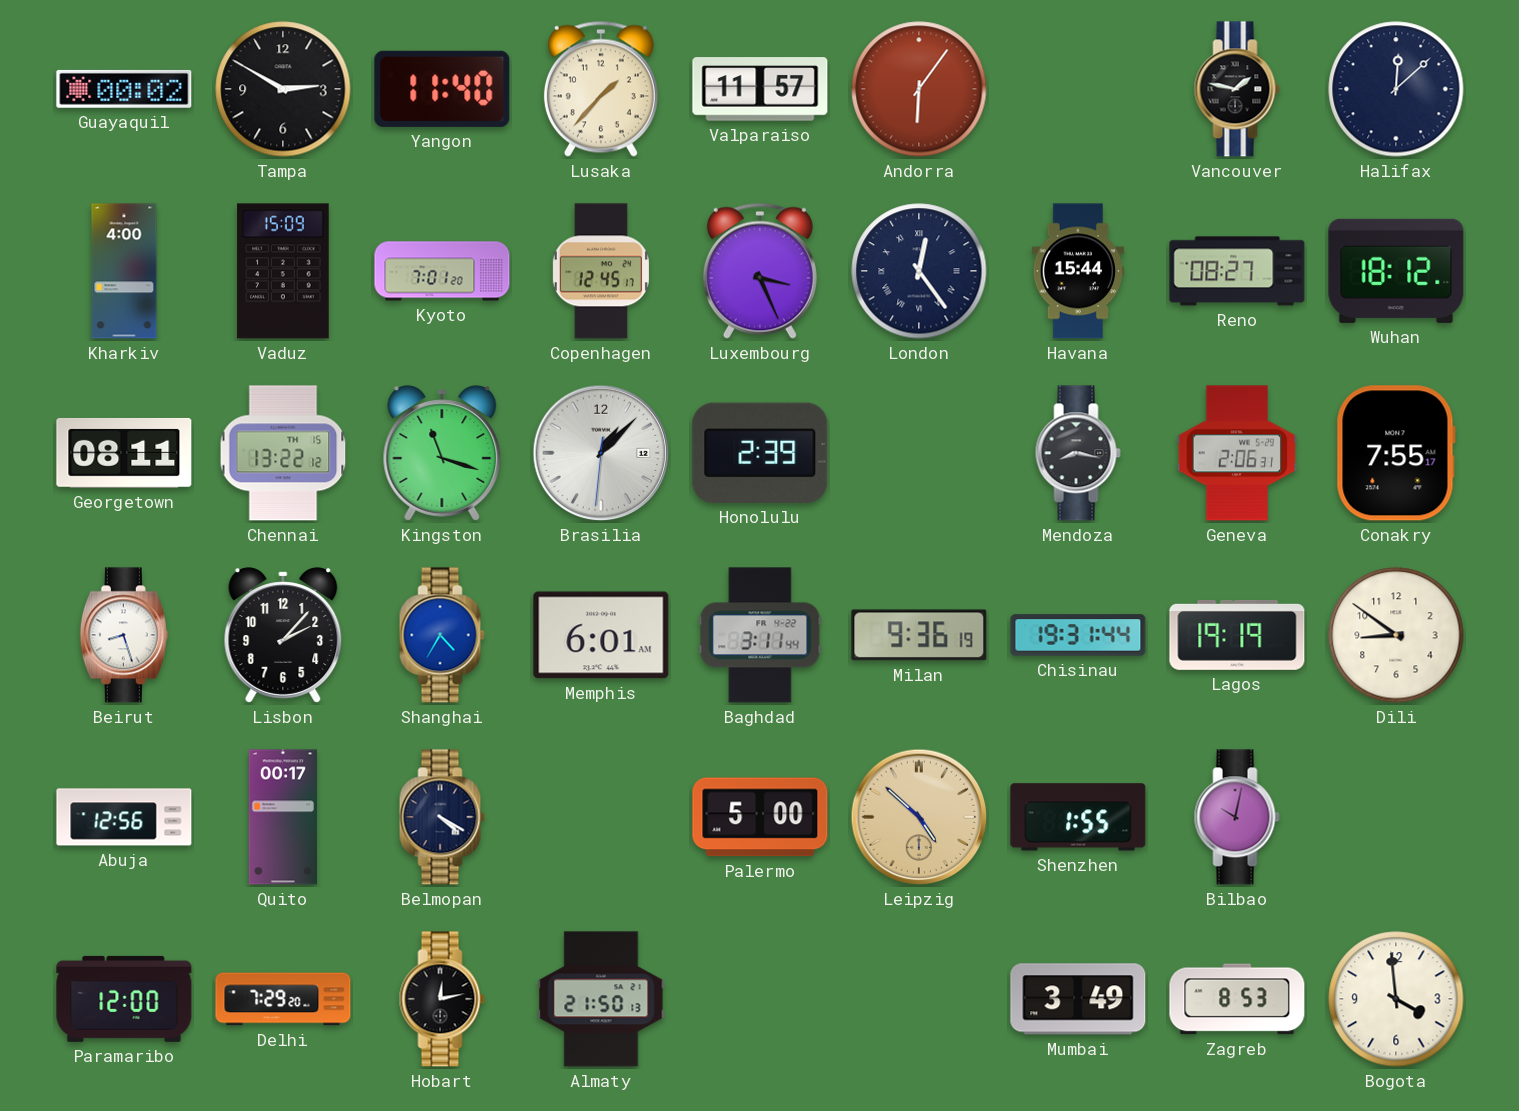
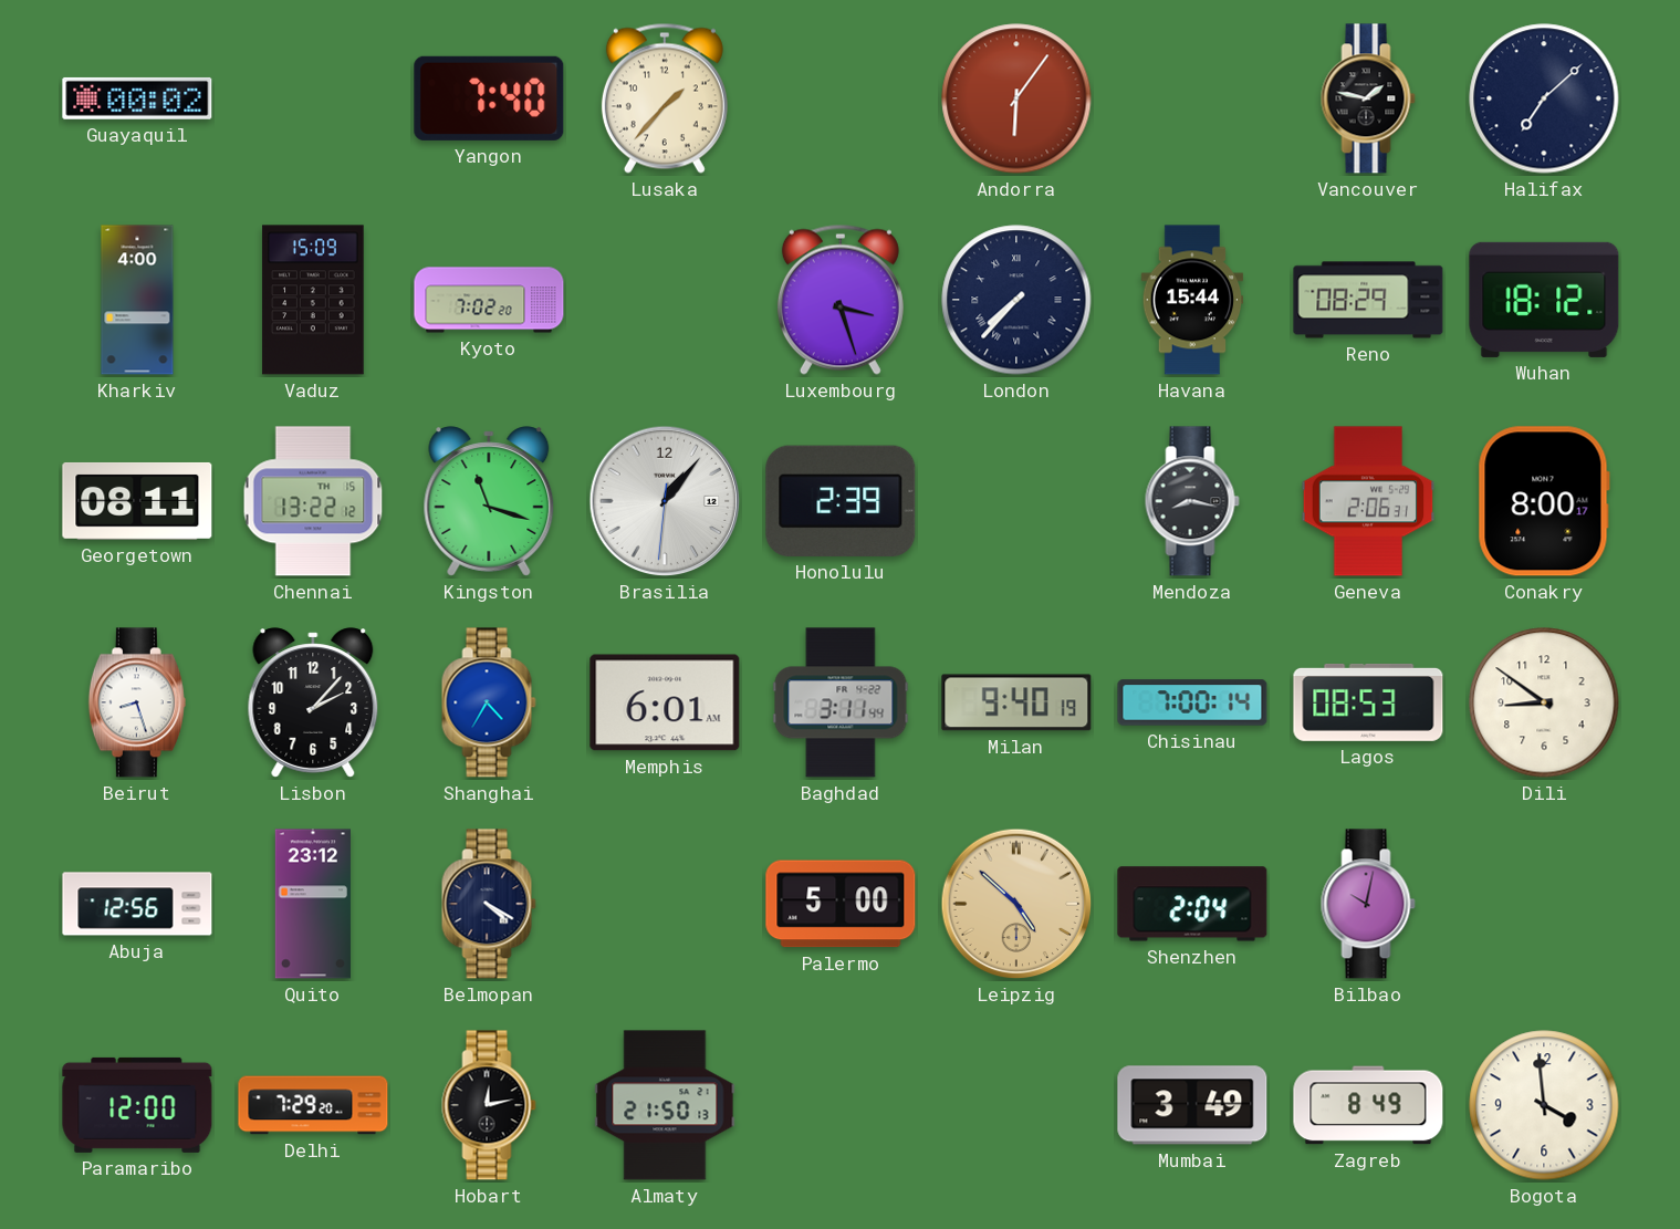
Tampa: 2:50 -> none (283, 89)
Yangon: 11:40 -> 7:40 (489, 98)
Valparaiso: 11:57 -> none (760, 89)
Halifax: 12:08 -> 7:08 (1544, 98)
Kyoto: 7:01 -> 7:02 (489, 300)
Copenhagen: 12:45 -> none (601, 271)
Luxembourg: 3:26 -> 3:27 (841, 300)
London: 12:24 -> 7:37 (1016, 300)
Reno: 08:27 -> 08:29 (1368, 300)
Brasilia: 1:07 -> 1:06 (665, 501)
Conakry: 7:55 -> 8:00 (1544, 501)
Milan: 9:36 -> 9:40 (1016, 702)
Chisinau: 19:31 -> 7:00 (1192, 702)
Lagos: 19:19 -> 08:53 (1368, 702)
Quito: 00:17 -> 23:12 (313, 904)
Shenzhen: 1:55 -> 2:04 (1192, 904)
Zagreb: 8:53 -> 8:49 (1368, 1105)
